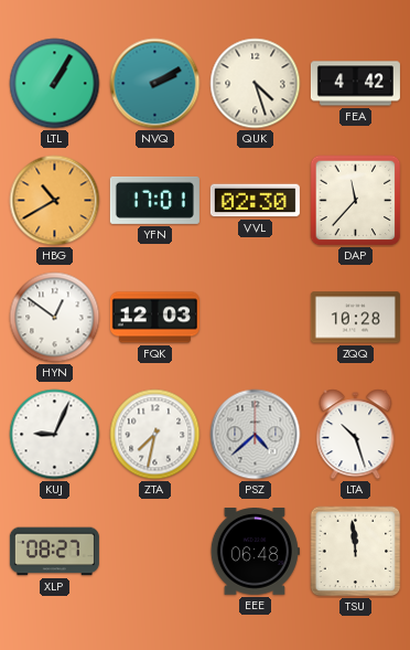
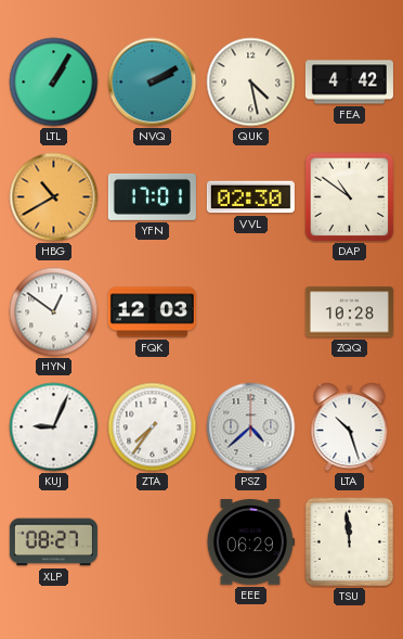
QUK: 4:27 -> 4:28 (251, 82)
DAP: 11:37 -> 10:51 (350, 197)
ZTA: 7:32 -> 7:36 (153, 427)
EEE: 06:48 -> 06:29 (250, 542)
